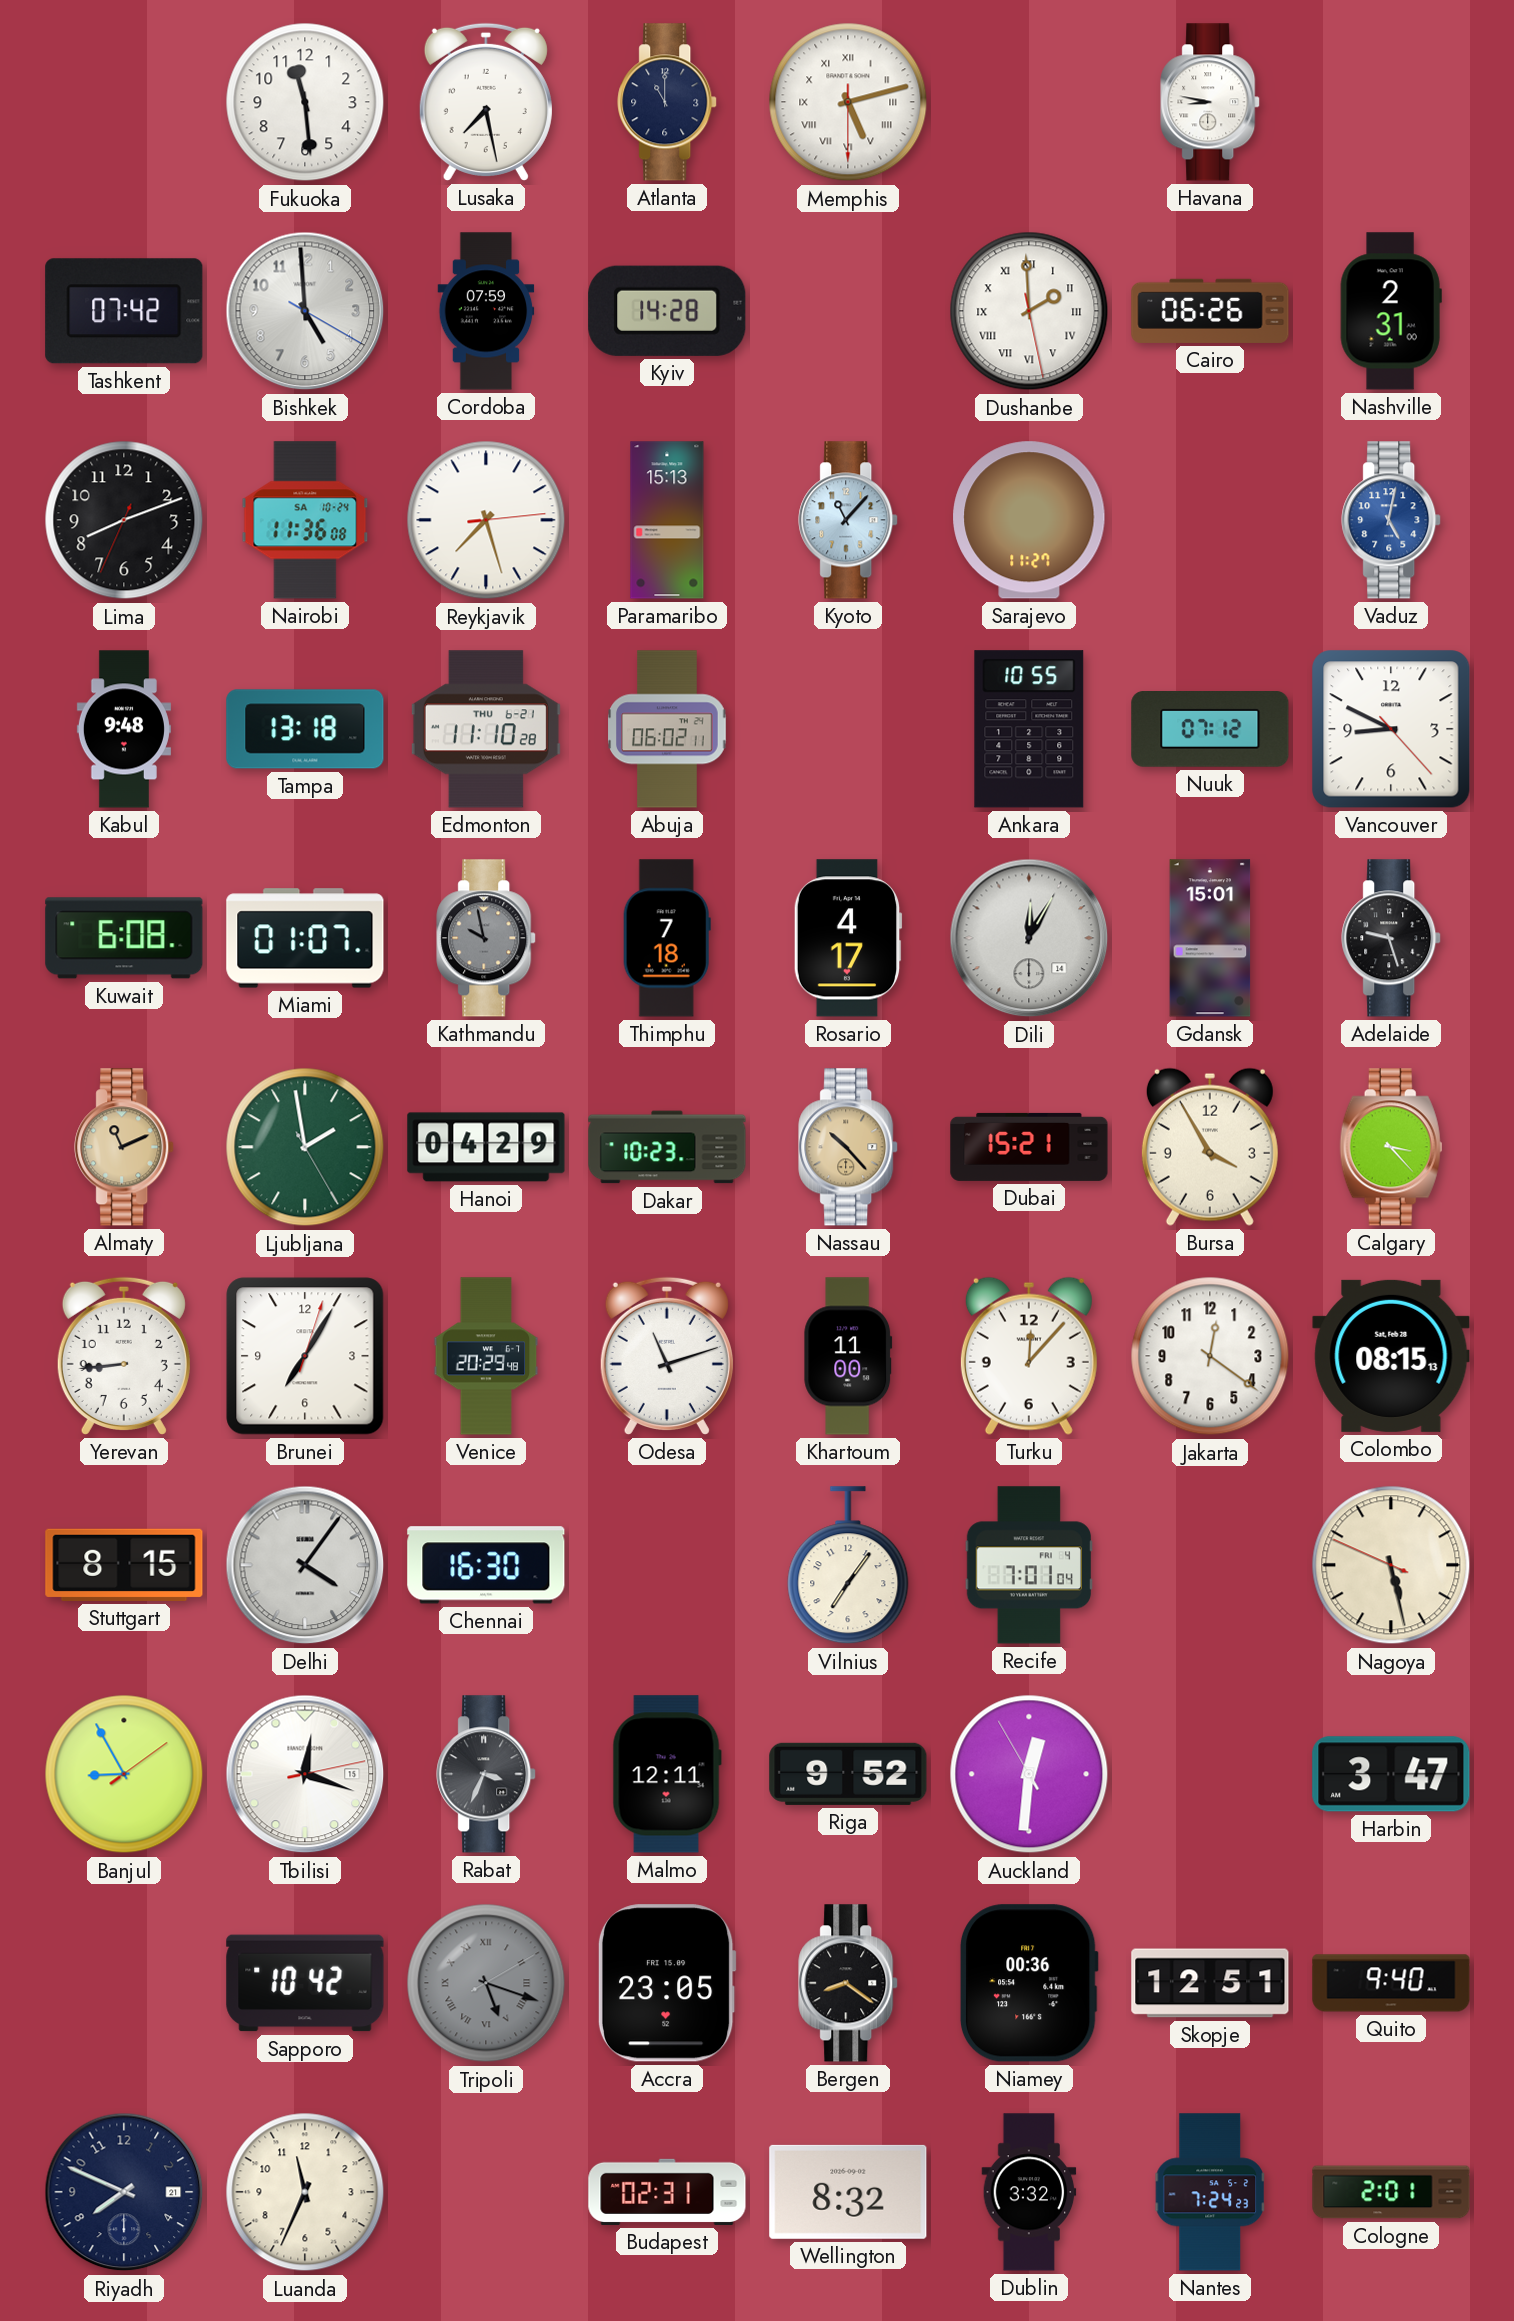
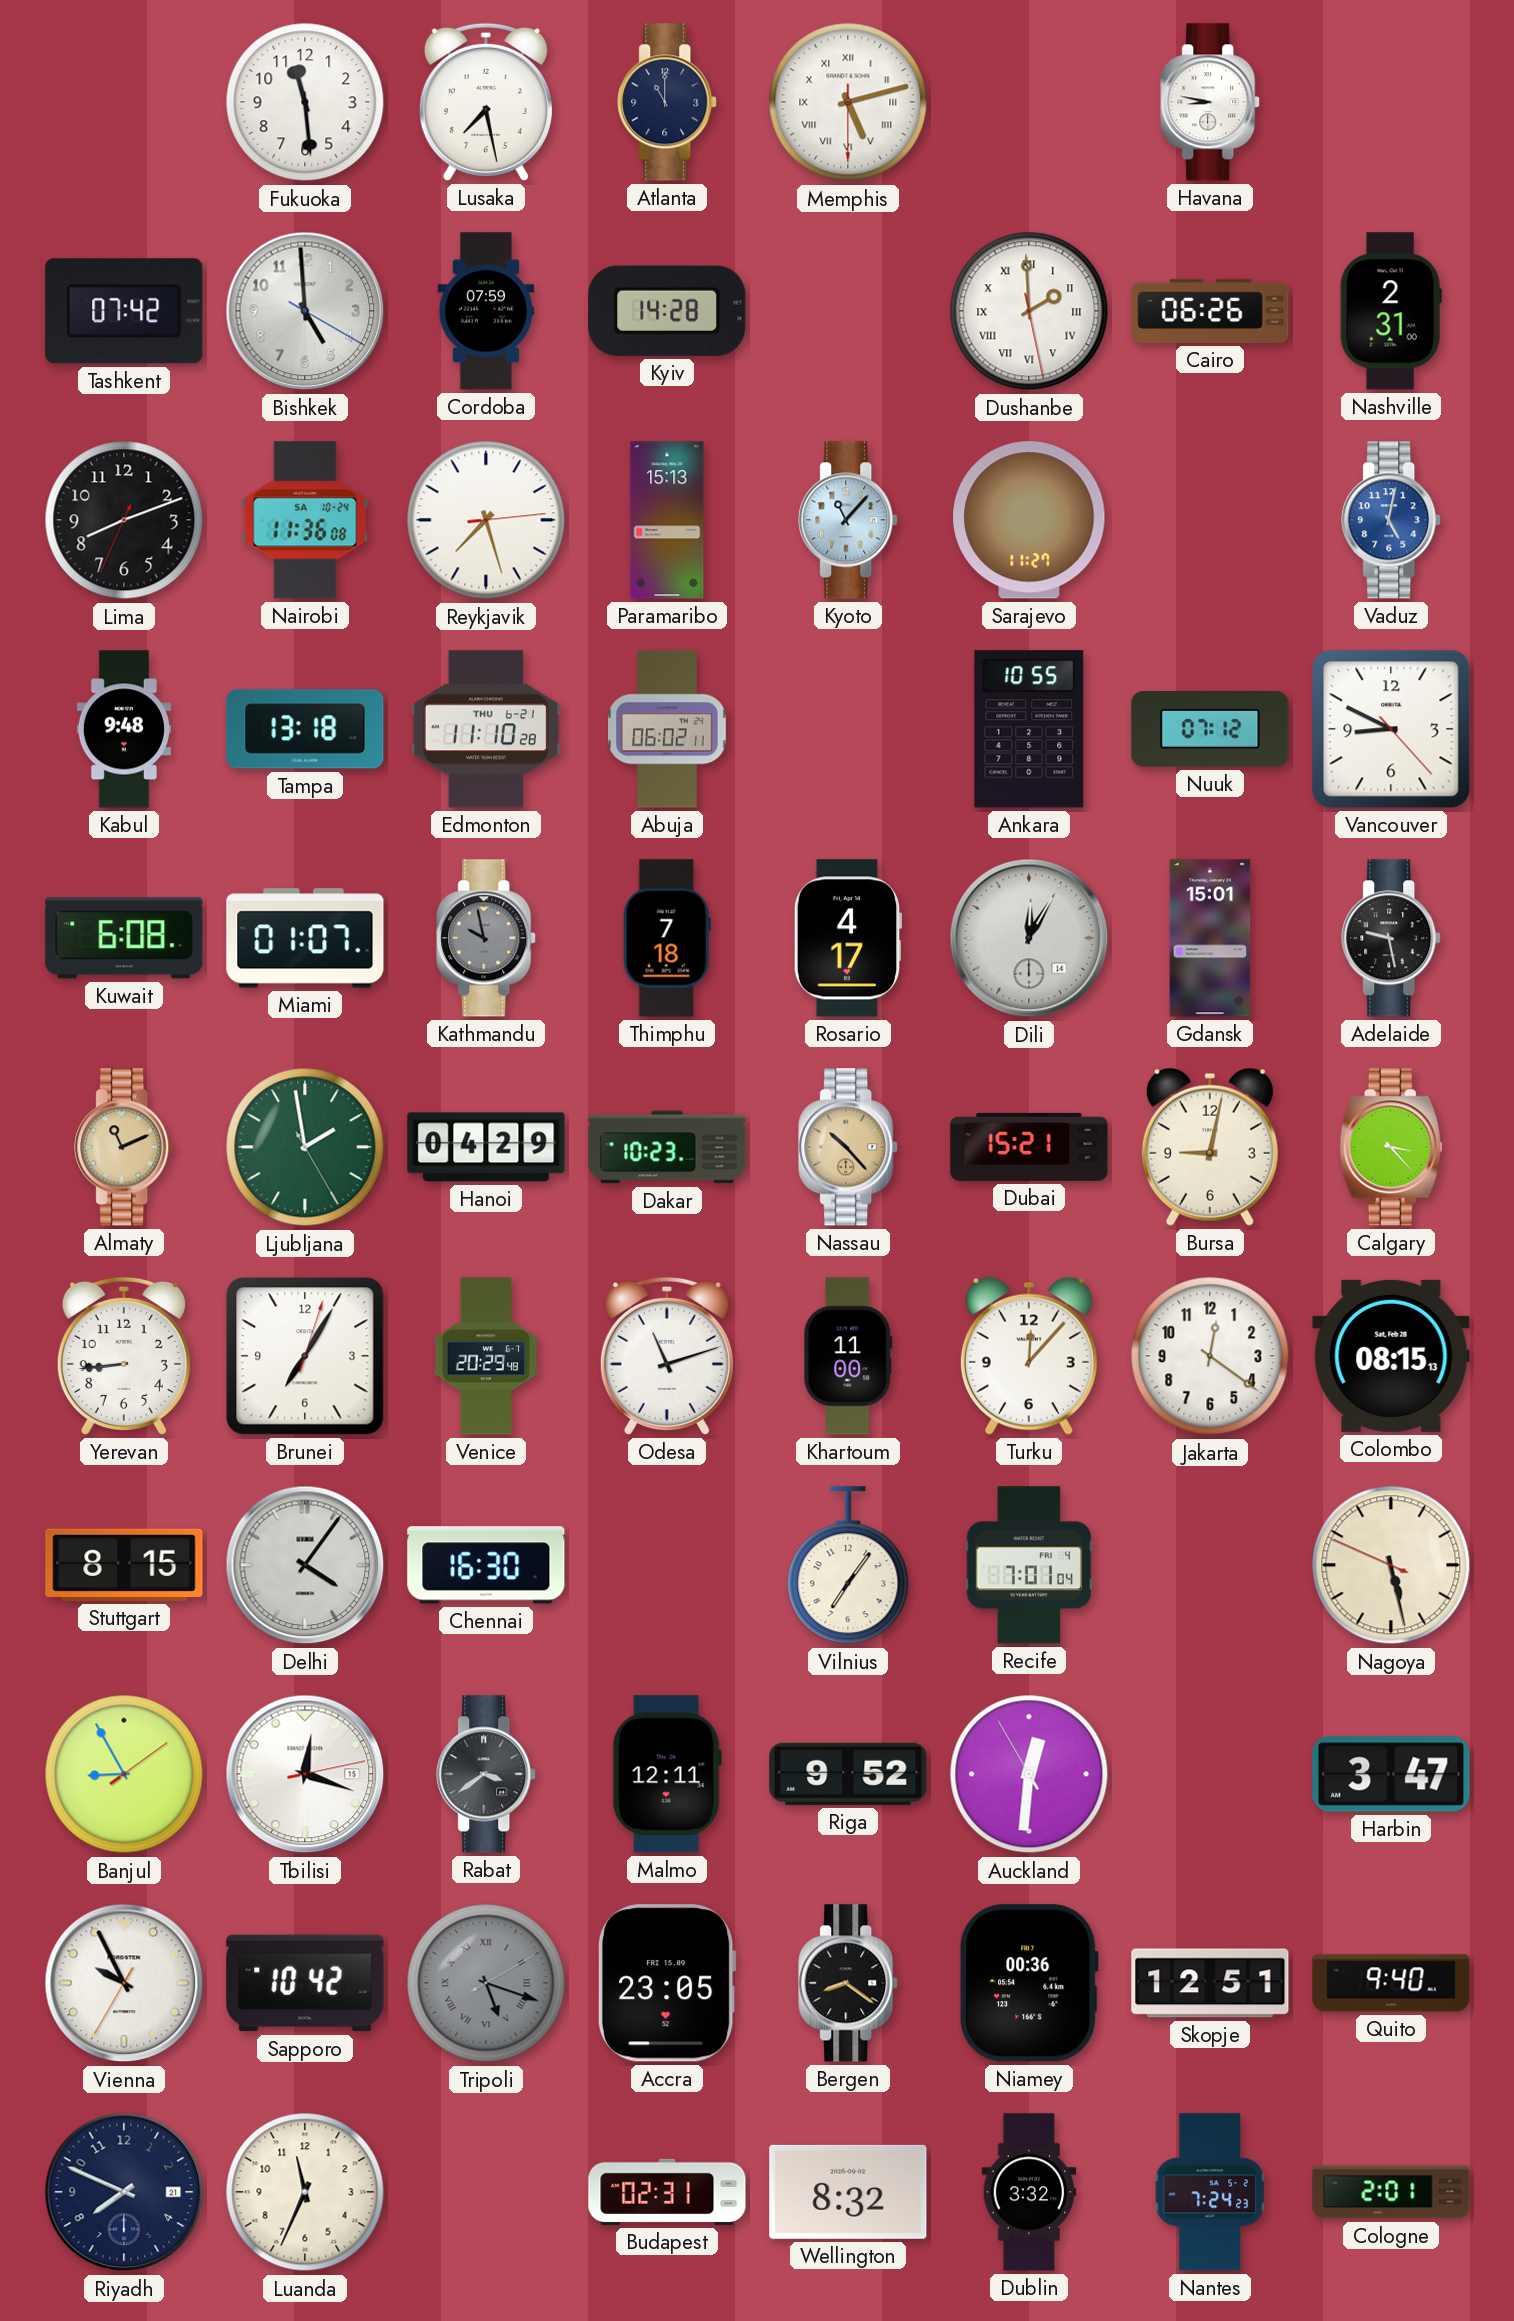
Adelaide: 9:27 -> 9:28 (1392, 938)
Bursa: 3:55 -> 9:02 (1210, 1147)
Rabat: 3:34 -> 3:39 (487, 1774)
Vienna: none -> 9:55 (124, 1983)
